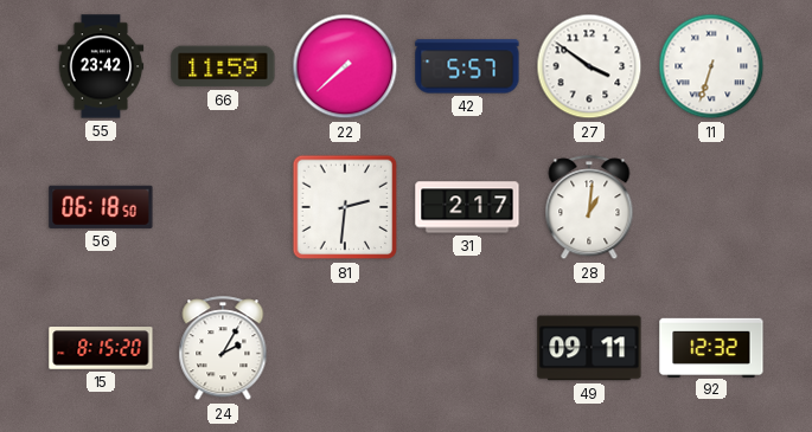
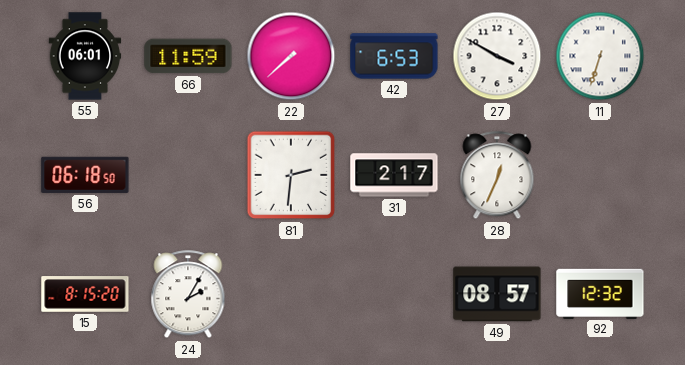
55: 23:42 -> 06:01 (85, 56)
42: 5:57 -> 6:53 (394, 56)
27: 3:51 -> 3:50 (497, 56)
28: 1:01 -> 12:34 (497, 176)
49: 09:11 -> 08:57 (497, 294)
